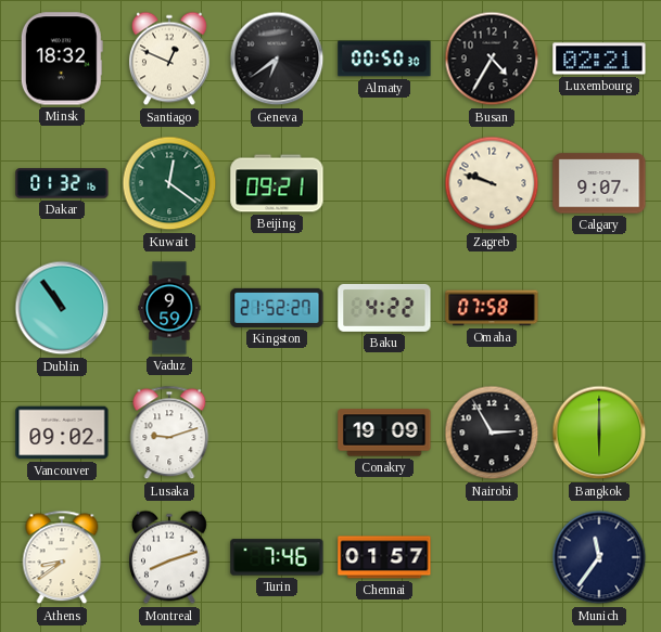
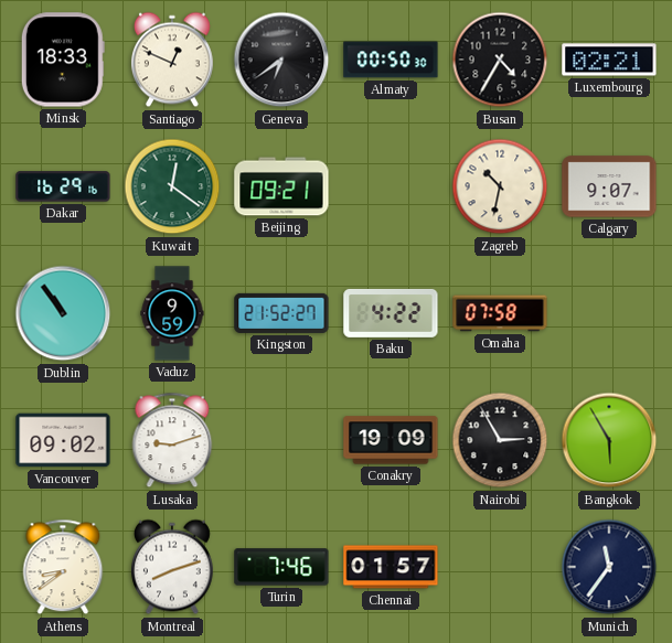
Minsk: 18:32 -> 18:33 (63, 60)
Dakar: 01:32 -> 16:29 (63, 186)
Zagreb: 9:48 -> 10:32 (500, 186)
Bangkok: 6:00 -> 5:55 (609, 440)
